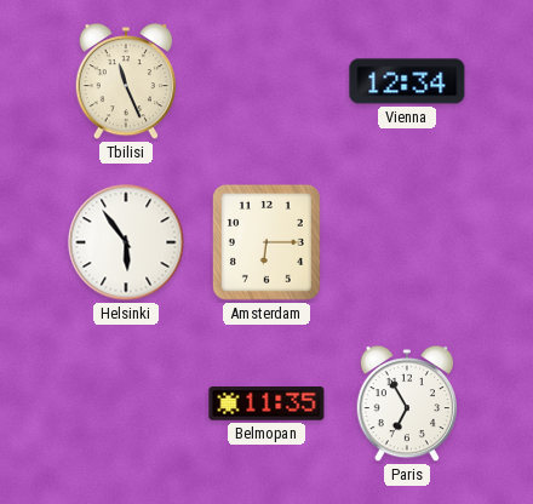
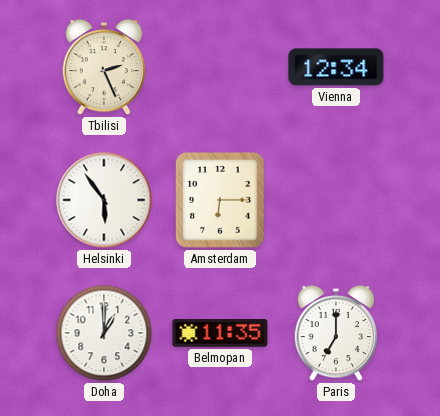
Tbilisi: 11:26 -> 2:26 (104, 67)
Doha: none -> 1:00 (104, 333)
Paris: 6:55 -> 7:00 (336, 333)
